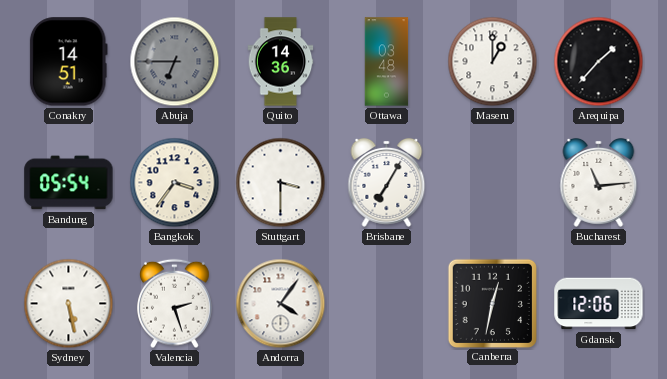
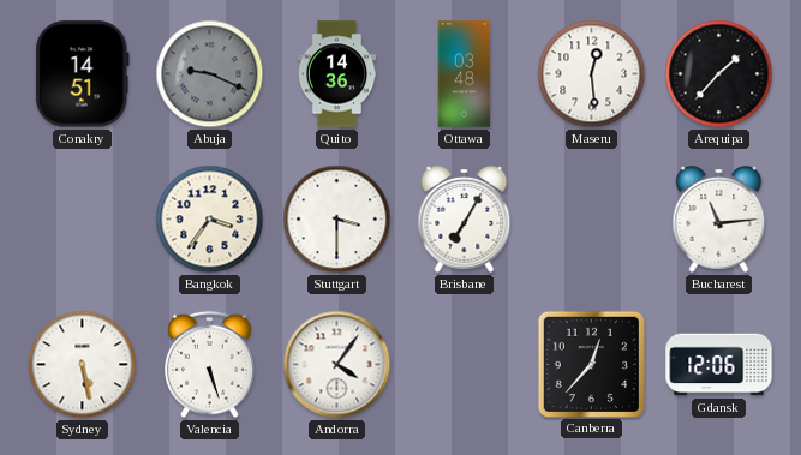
Abuja: 6:45 -> 9:19 (210, 74)
Maseru: 1:00 -> 12:29 (592, 74)
Bandung: 05:54 -> none (69, 183)
Valencia: 2:27 -> 5:27 (210, 365)
Canberra: 12:32 -> 12:37 (591, 364)
